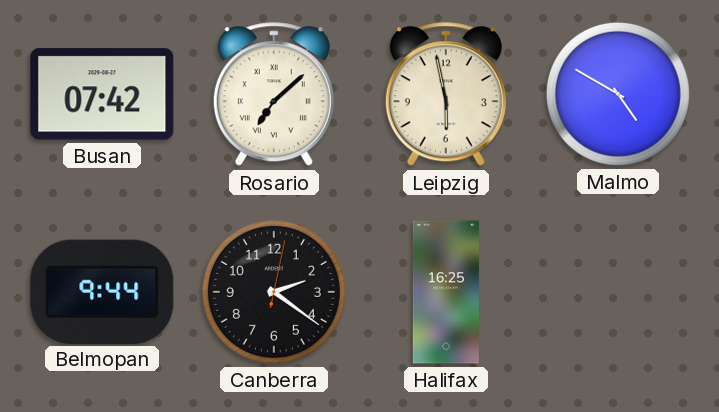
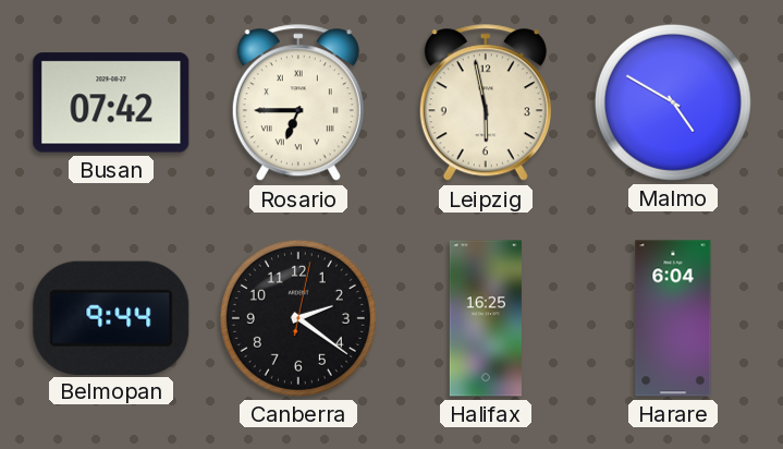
Rosario: 7:08 -> 6:45 (298, 104)
Harare: none -> 6:04 (673, 318)
